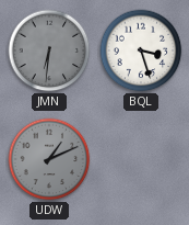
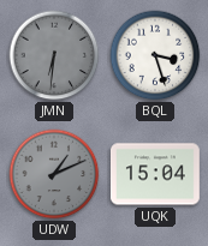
UQK: none -> 15:04 (155, 174)
